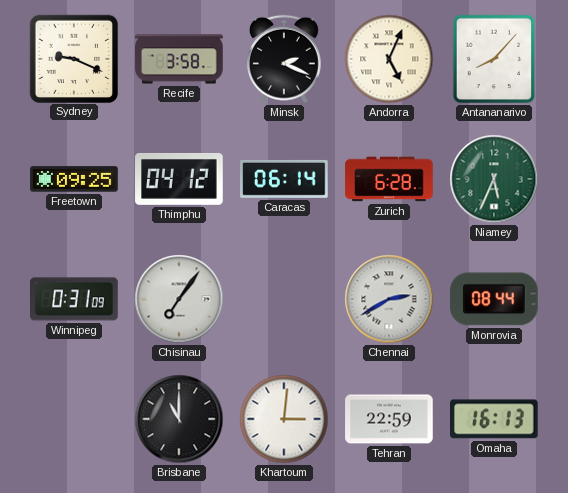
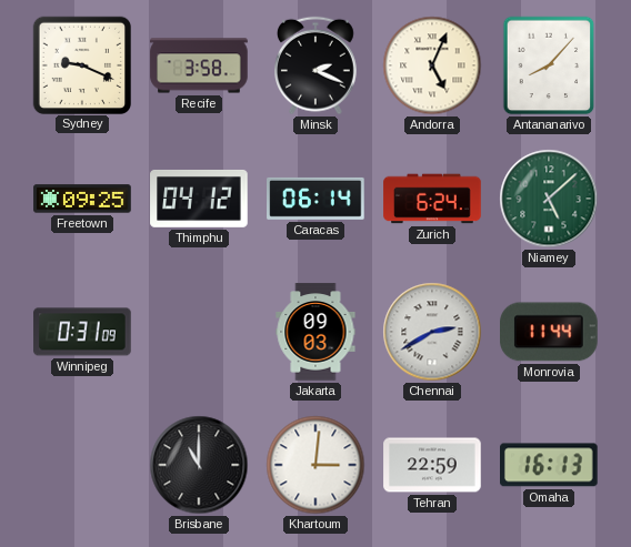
Zurich: 6:28 -> 6:24 (432, 199)
Niamey: 5:34 -> 5:08 (549, 199)
Chisinau: 7:06 -> none (179, 299)
Jakarta: none -> 09:03 (315, 332)
Monrovia: 08:44 -> 11:44 (550, 332)
